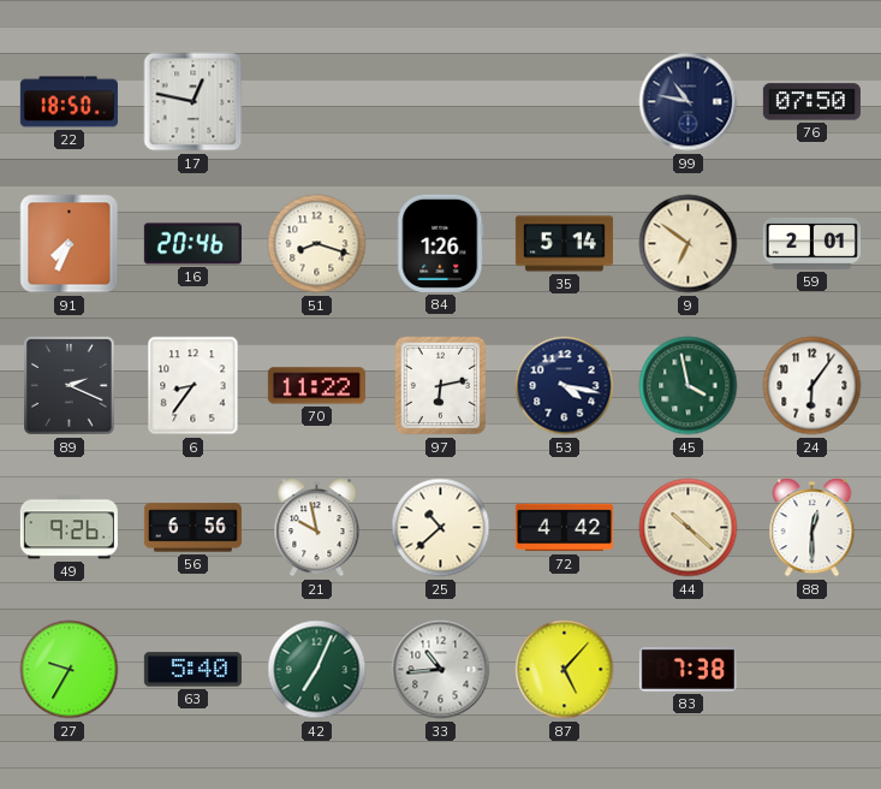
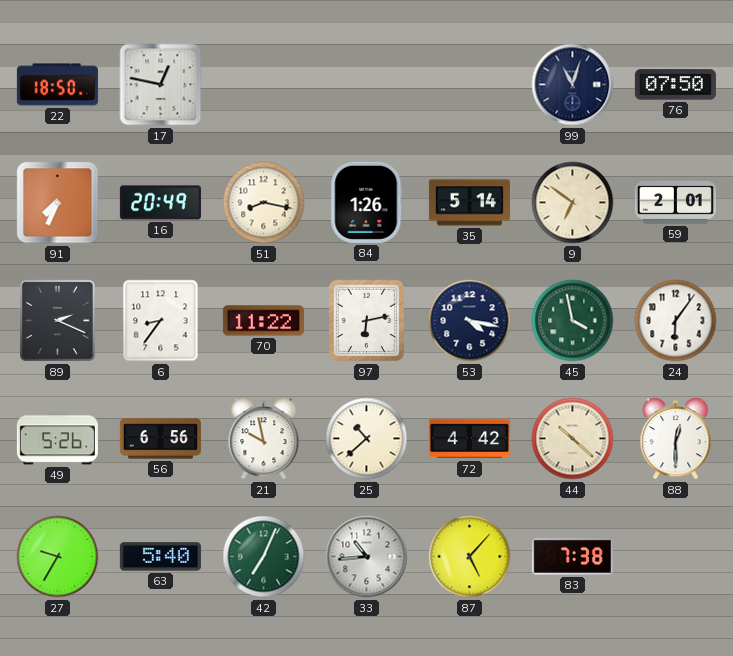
99: 10:47 -> 11:03 (573, 85)
16: 20:46 -> 20:49 (160, 203)
51: 8:18 -> 8:17 (264, 203)
49: 9:26 -> 5:26 (57, 439)
